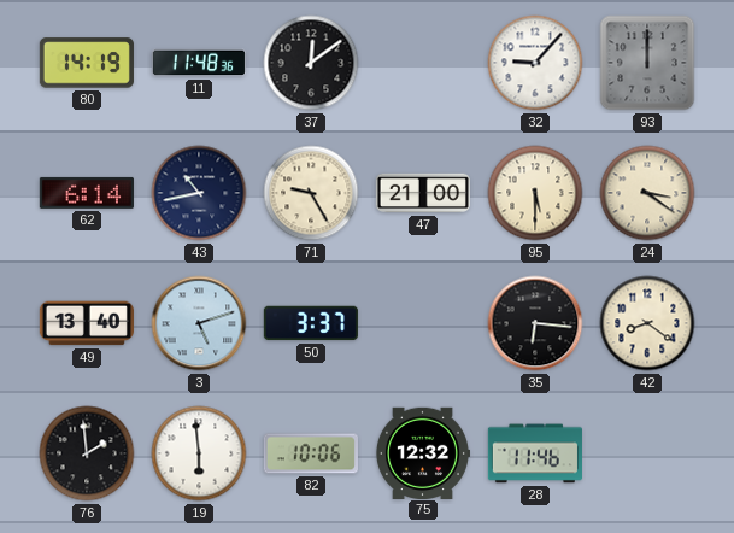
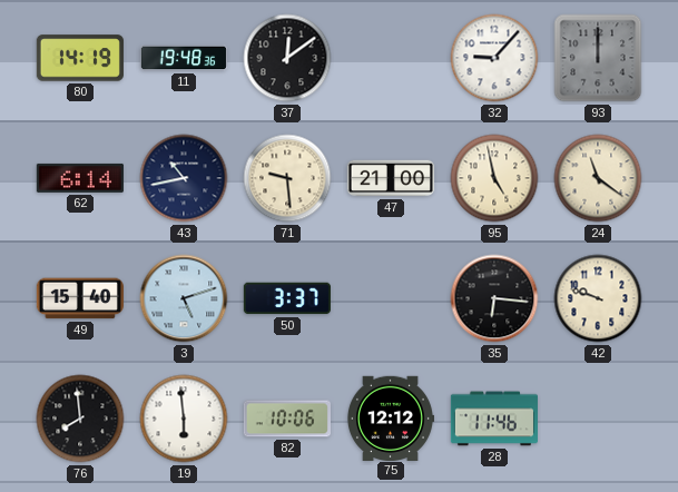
11: 11:48 -> 19:48 (184, 58)
71: 9:25 -> 9:29 (287, 178)
95: 5:30 -> 4:58 (494, 178)
24: 3:21 -> 11:21 (598, 178)
49: 13:40 -> 15:40 (80, 298)
42: 8:21 -> 9:48 (598, 298)
76: 1:59 -> 7:59 (80, 419)
75: 12:32 -> 12:12 (390, 417)
